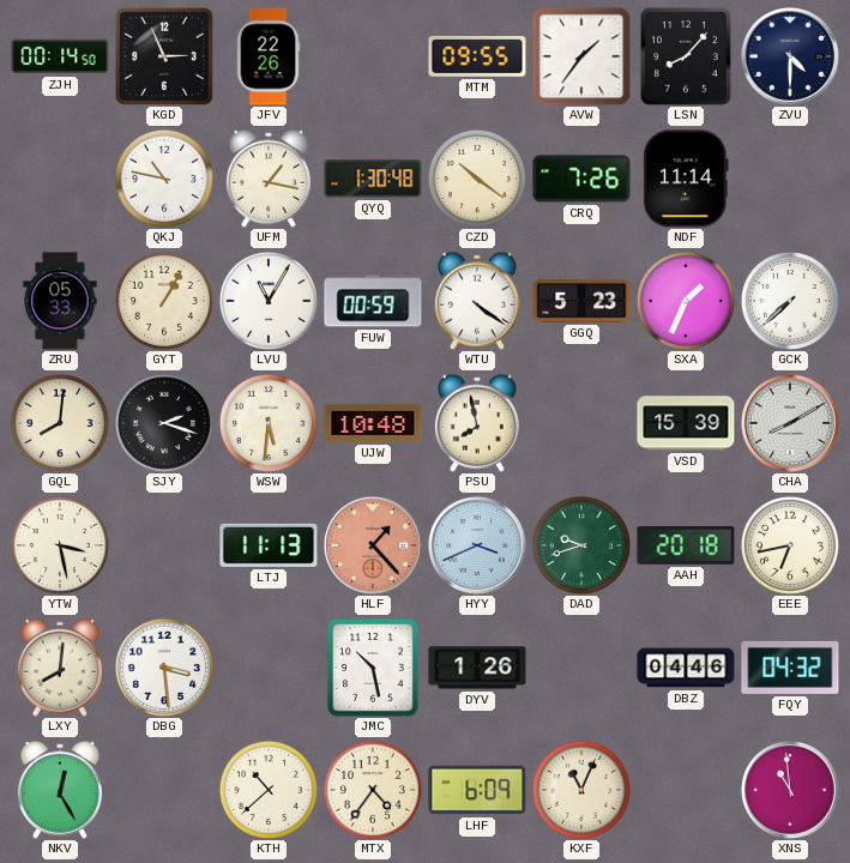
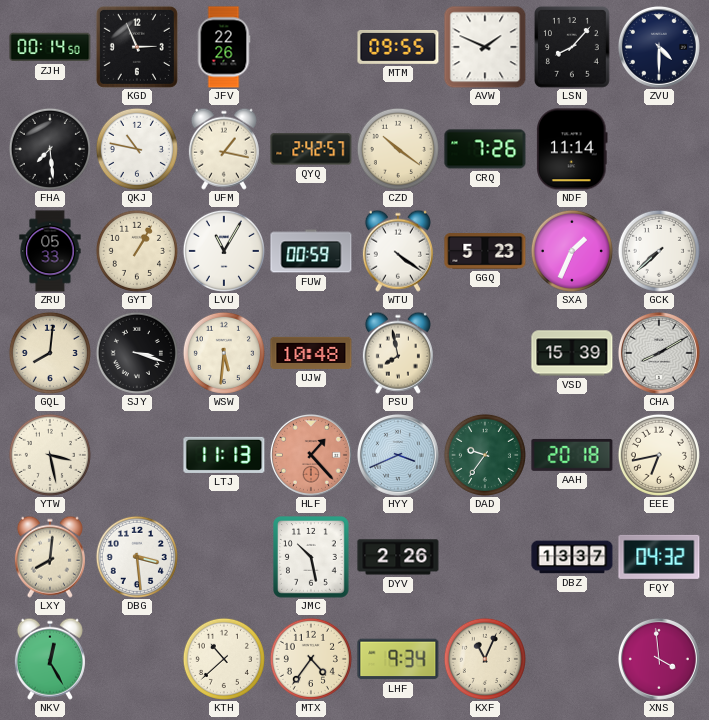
AVW: 1:36 -> 1:49 (485, 47)
FHA: none -> 7:29 (50, 149)
QYQ: 1:30 -> 2:42 (311, 149)
SJY: 2:18 -> 3:18 (137, 353)
DAD: 9:42 -> 9:36 (485, 455)
DYV: 1:26 -> 2:26 (398, 557)
DBZ: 04:46 -> 13:37 (572, 557)
LHF: 6:09 -> 9:34 (398, 659)
XNS: 10:59 -> 3:59 (659, 659)
